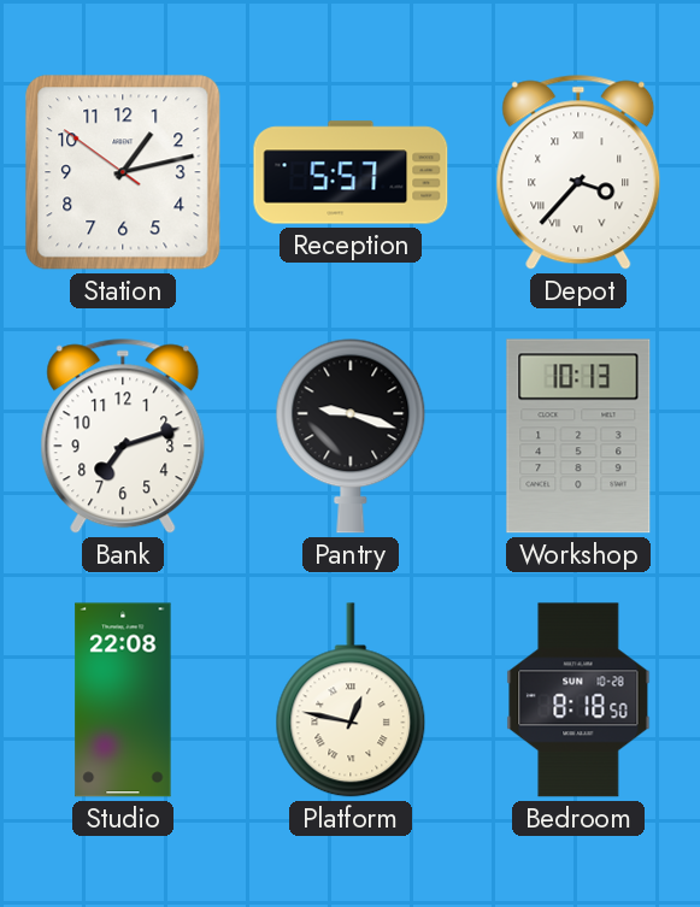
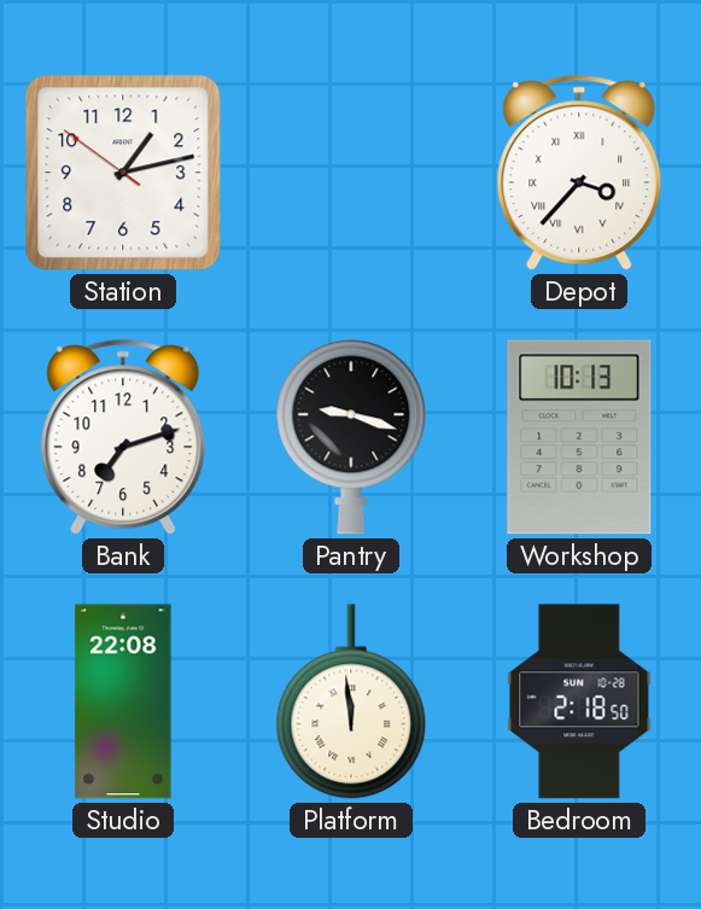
Reception: 5:57 -> none (351, 172)
Platform: 12:47 -> 11:59 (351, 701)
Bedroom: 8:18 -> 2:18 (579, 701)
